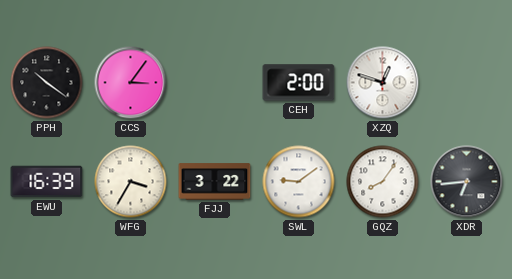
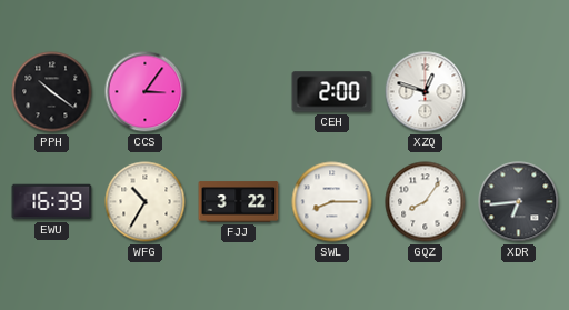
WFG: 3:35 -> 10:35 (146, 202)
SWL: 9:09 -> 8:15 (332, 202)
